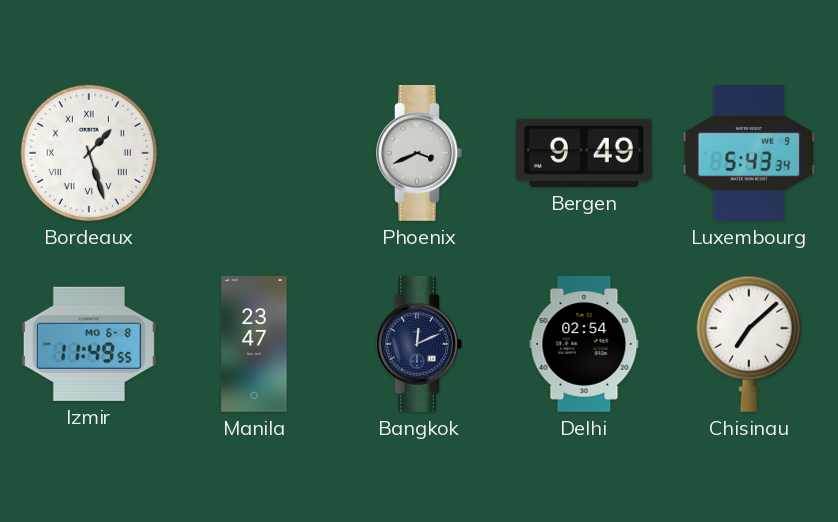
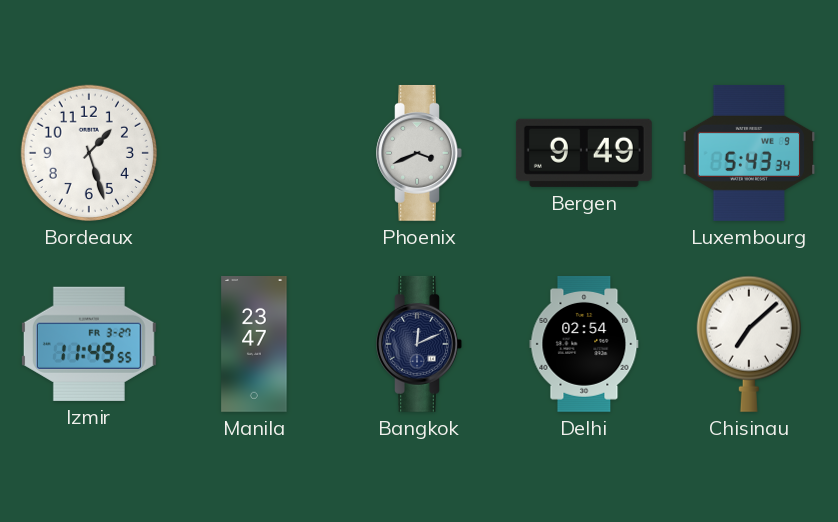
Bordeaux numerals: Roman -> Arabic (89, 153)
Izmir date: MO 6-8 -> FR 3-27 (89, 344)
